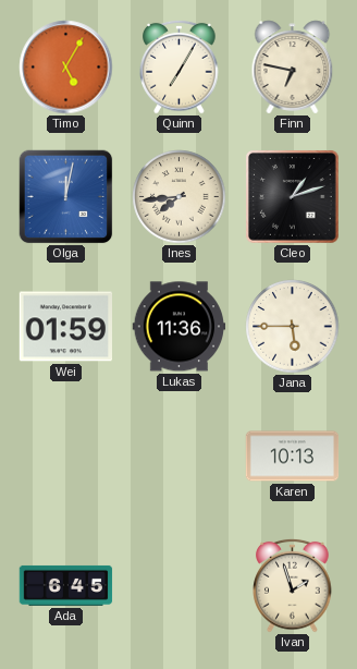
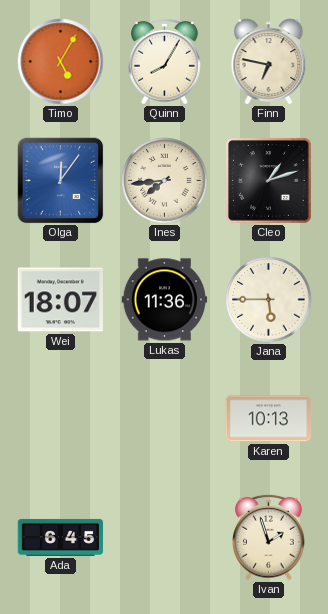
Quinn: 7:05 -> 8:05 (165, 61)
Olga: 12:02 -> 12:06 (61, 181)
Wei: 01:59 -> 18:07 (60, 300)
